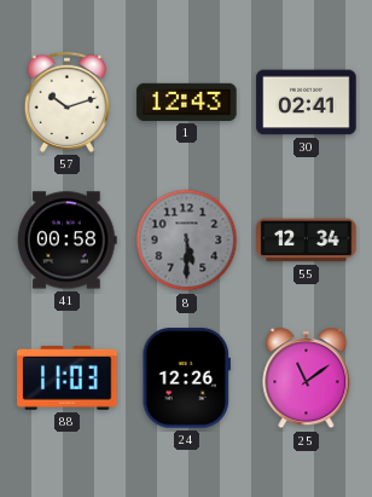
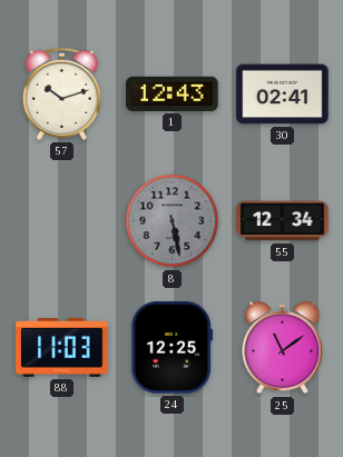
41: 00:58 -> none (68, 241)
8: 5:30 -> 5:28 (173, 221)
24: 12:26 -> 12:25 (171, 348)
